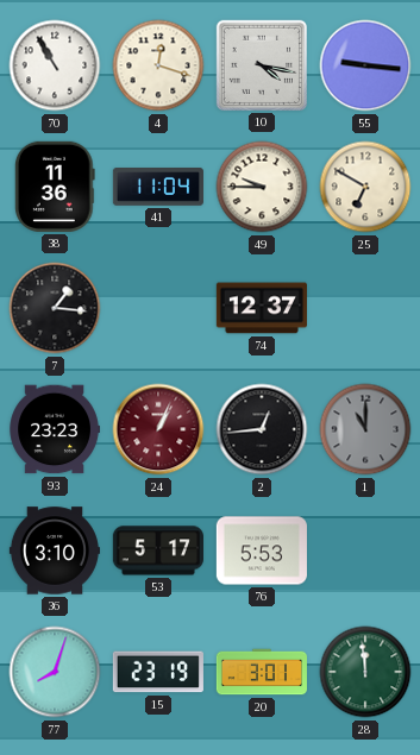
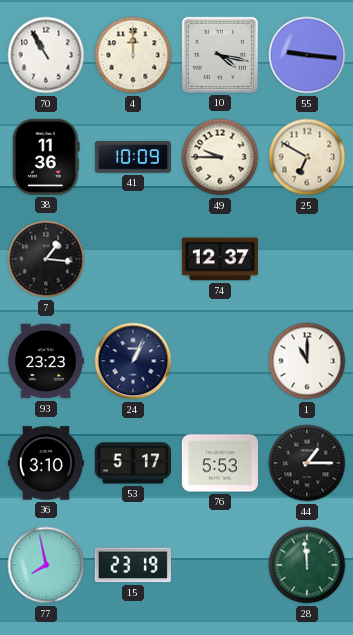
4: 12:18 -> 12:00 (133, 55)
41: 11:04 -> 10:09 (133, 157)
24 dial: burgundy -> navy (133, 361)
2: 12:44 -> none (262, 429)
1 dial: grey -> white (307, 361)
44: none -> 1:15 (307, 463)
77: 8:03 -> 7:58 (46, 565)
20: 3:01 -> none (261, 672)
